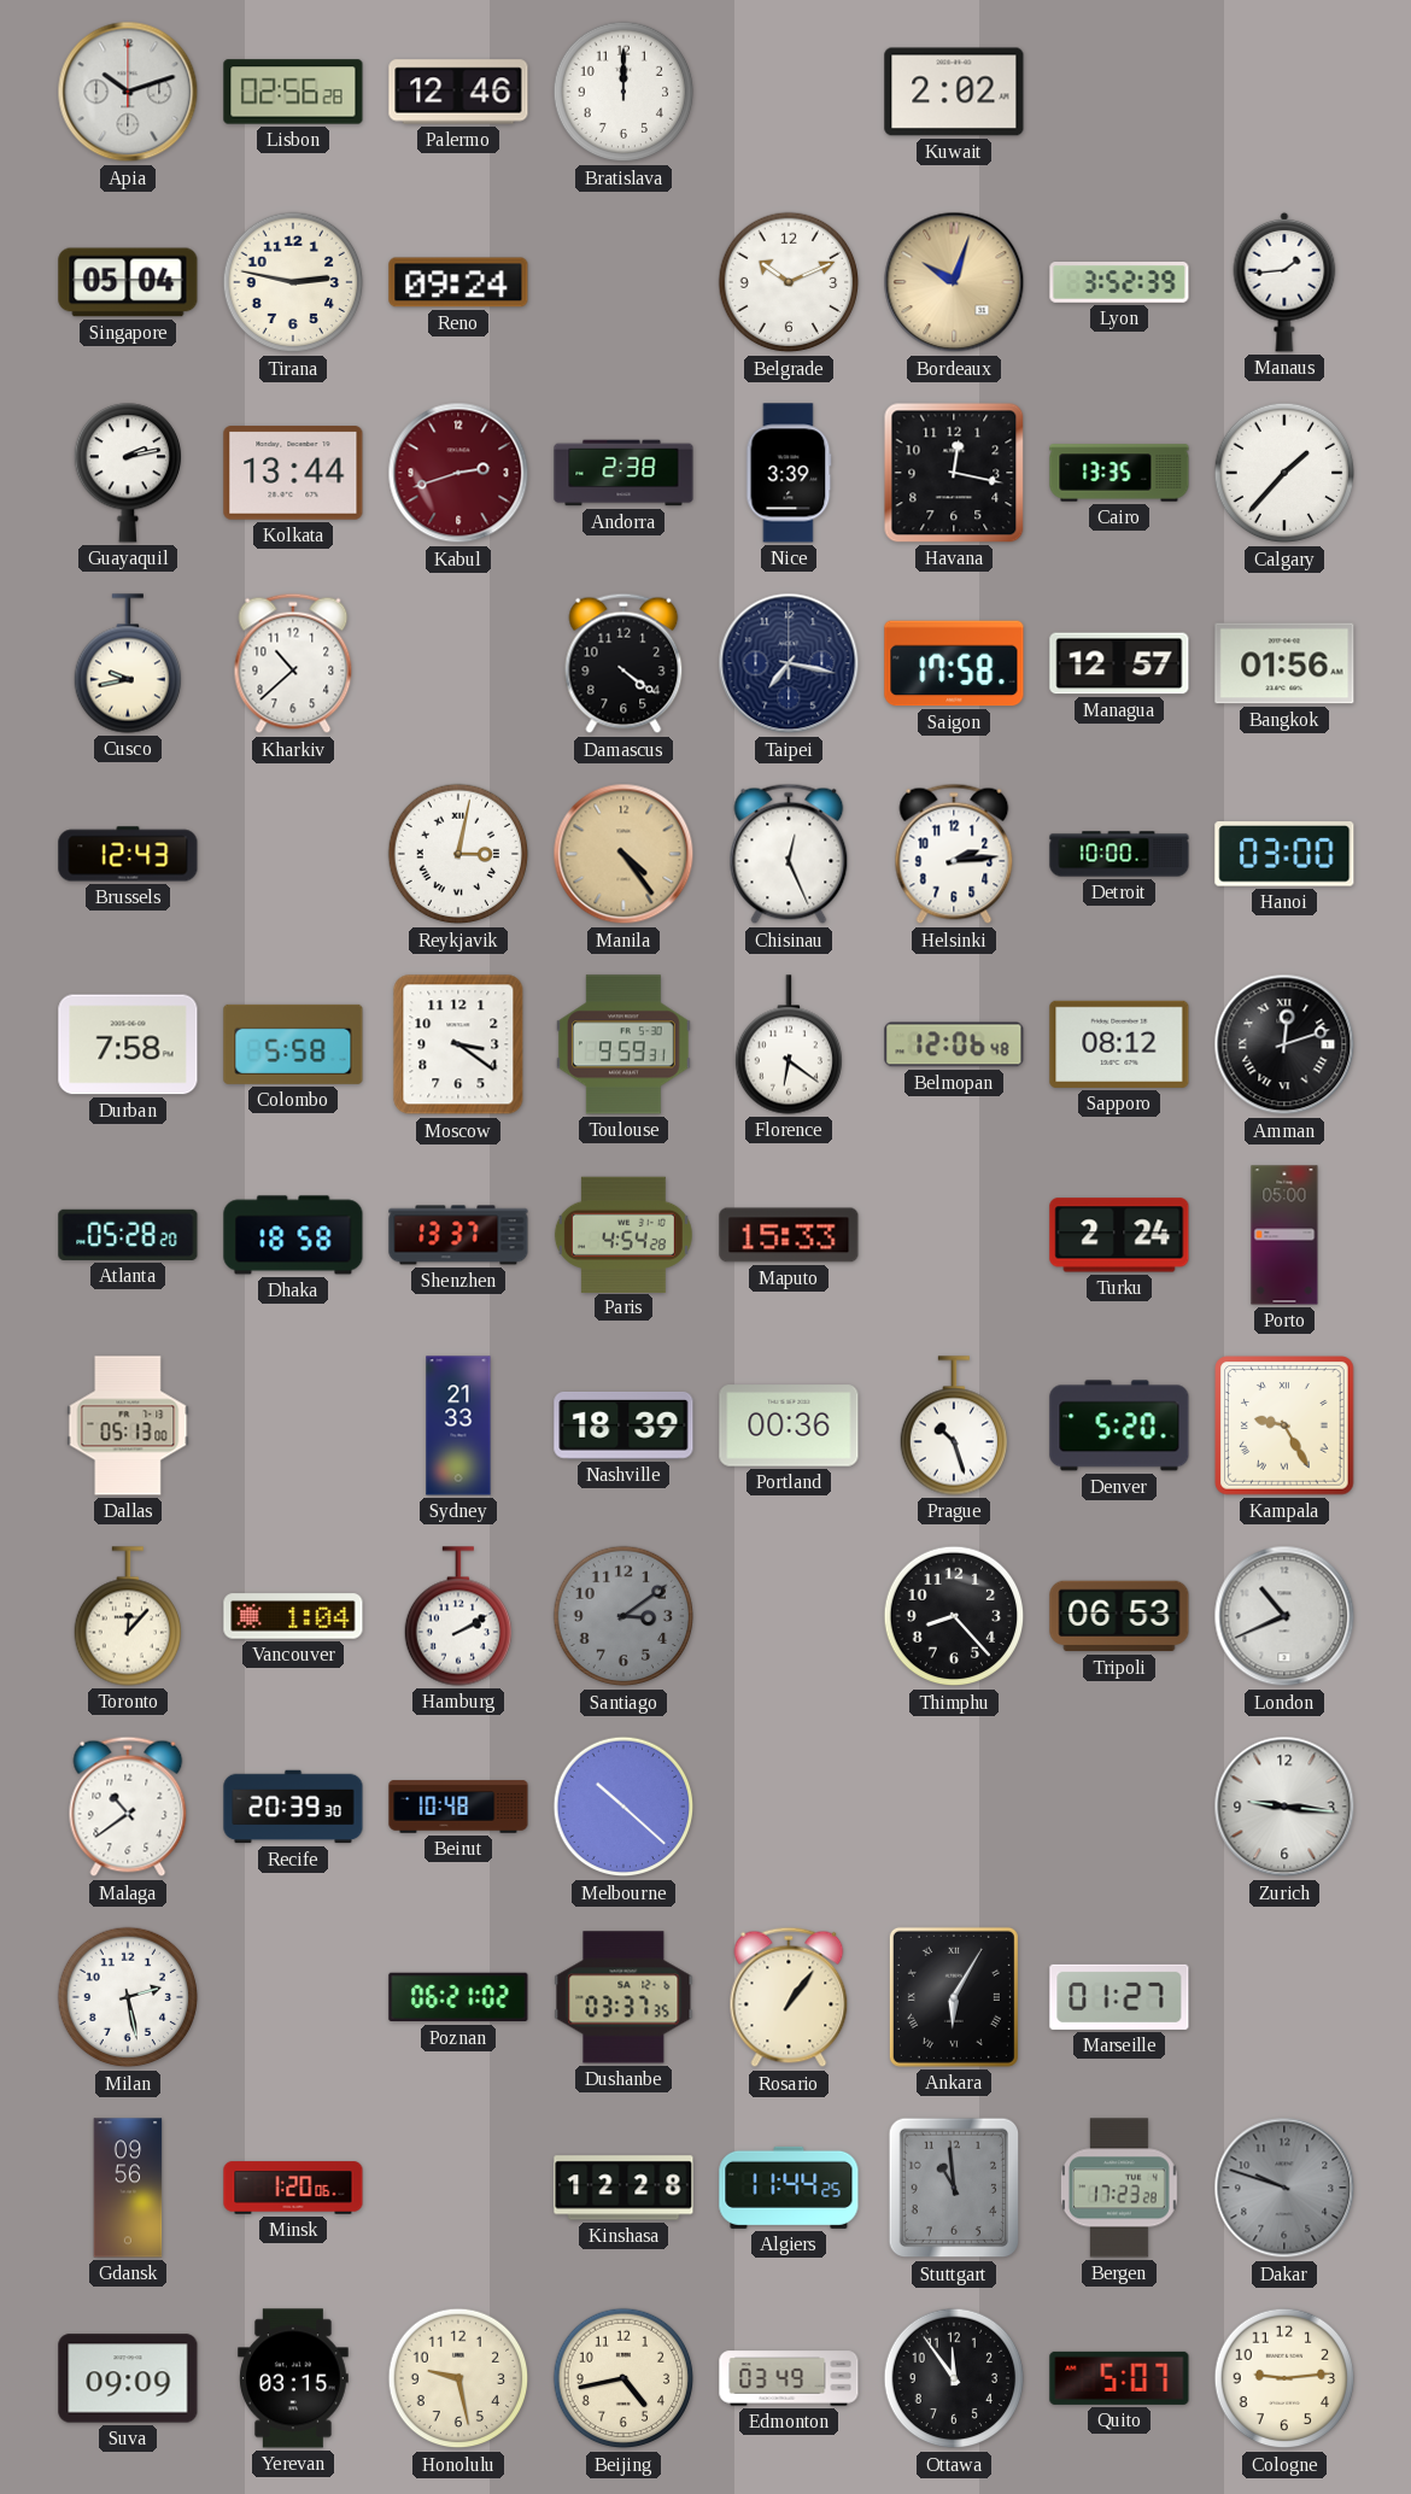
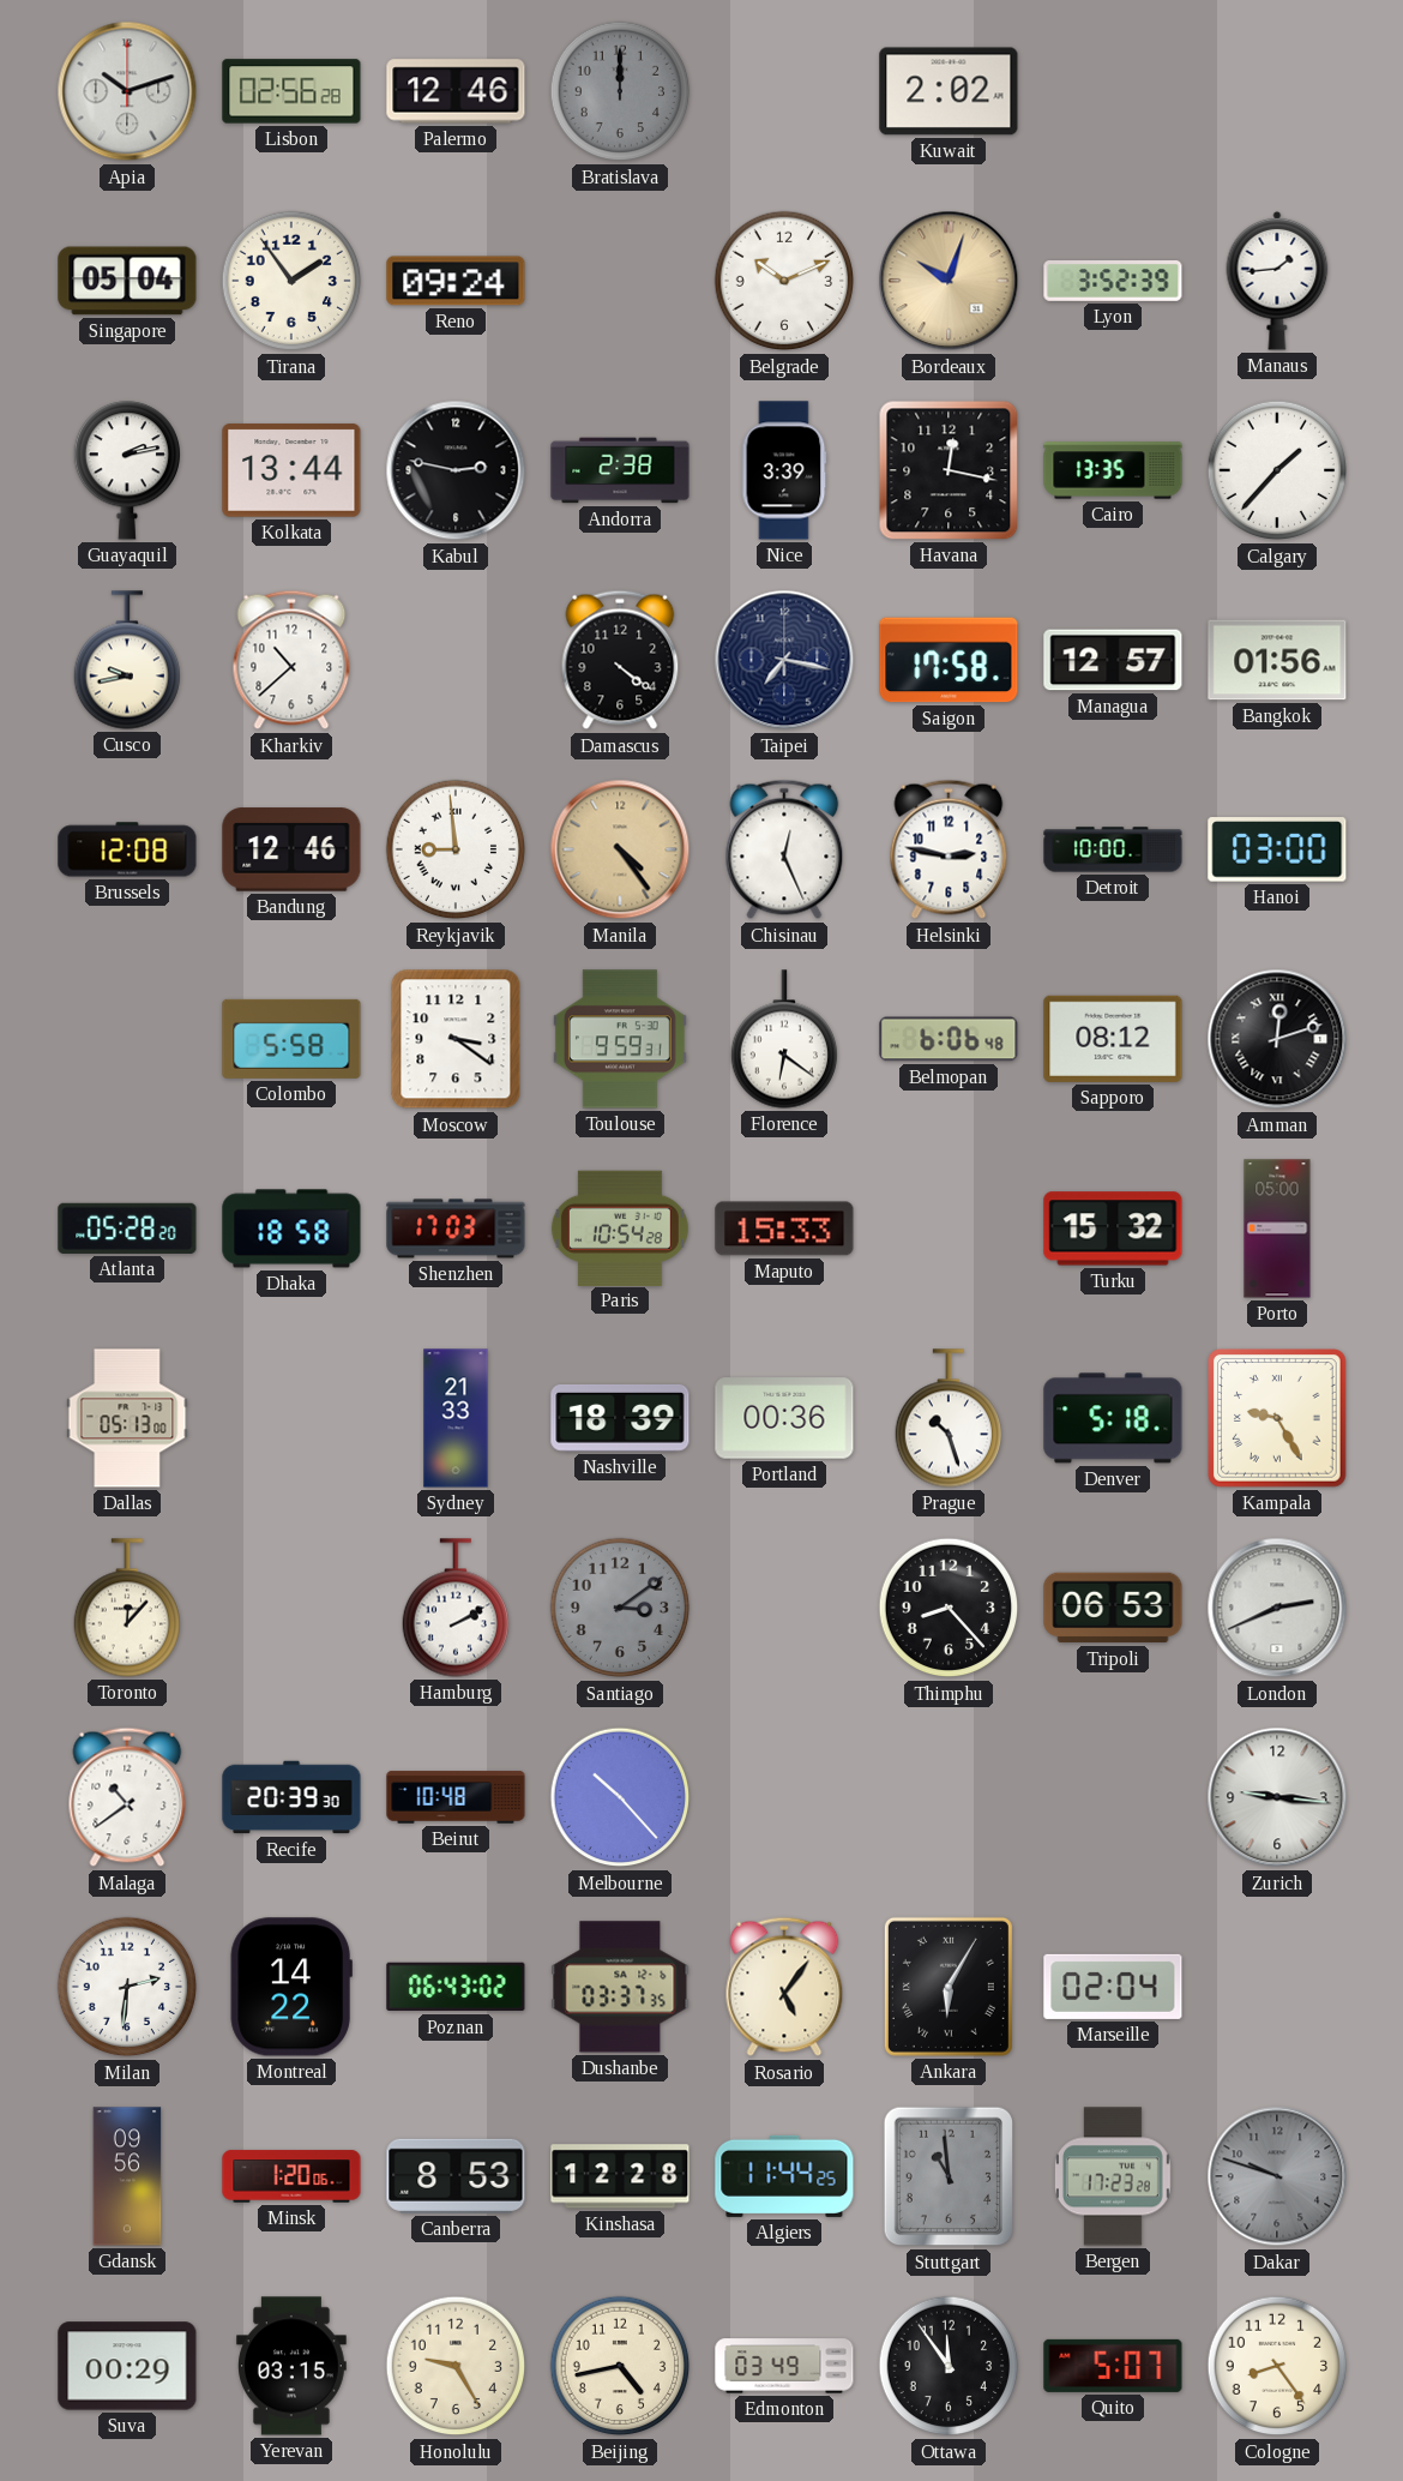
Bratislava dial: white -> grey (620, 91)
Tirana: 2:47 -> 1:54 (291, 281)
Kabul: 2:42 -> 2:47 (456, 470)
Kabul dial: burgundy -> black (456, 470)
Brussels: 12:43 -> 12:08 (127, 849)
Bandung: none -> 12:46 (291, 849)
Reykjavik: 3:02 -> 8:59 (456, 849)
Helsinki: 2:14 -> 2:47 (949, 849)
Durban: 7:58 -> none (128, 1044)
Belmopan: 12:06 -> 6:06 (949, 1039)
Shenzhen: 13:37 -> 17:03 (456, 1229)
Paris: 4:54 -> 10:54 (620, 1227)
Turku: 2:24 -> 15:32 (1113, 1229)
Denver: 5:20 -> 5:18 (1113, 1418)
Vancouver: 1:04 -> none (293, 1616)
London: 10:41 -> 2:41 (1277, 1608)
Melbourne: 10:22 -> 10:23 (620, 1797)
Milan: 2:28 -> 2:31 (127, 1987)
Montreal: none -> 14:22 (291, 1987)
Poznan: 06:21 -> 06:43 (456, 1987)
Rosario: 1:06 -> 5:06 (784, 1987)
Marseille: 01:27 -> 02:04 (1113, 1987)
Canberra: none -> 8:53 (456, 2176)
Suva: 09:09 -> 00:29 (127, 2366)
Honolulu: 9:28 -> 9:25 (456, 2366)
Cologne: 9:14 -> 8:24 (1277, 2366)
